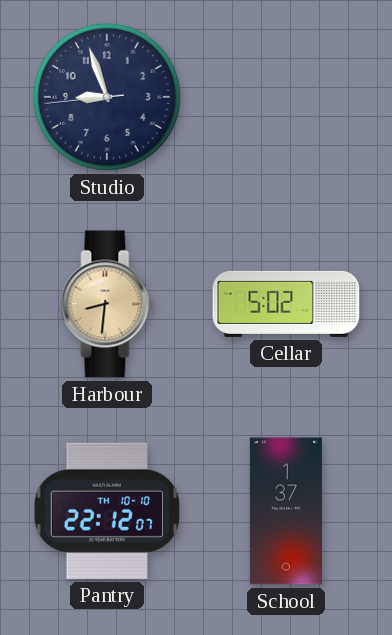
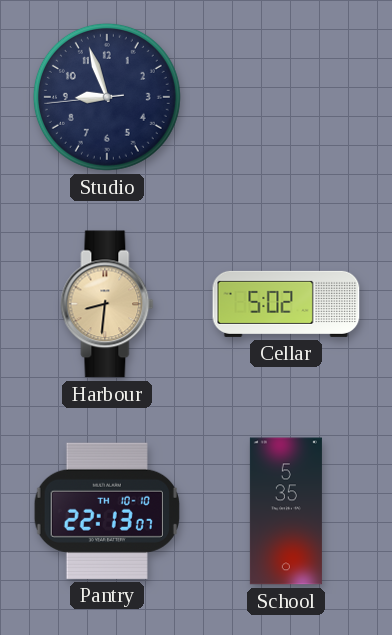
Pantry: 22:12 -> 22:13 (107, 511)
School: 1:37 -> 5:35 (286, 511)
